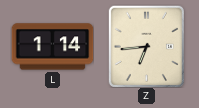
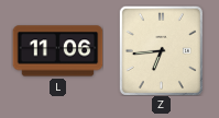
L: 1:14 -> 11:06 (57, 51)
